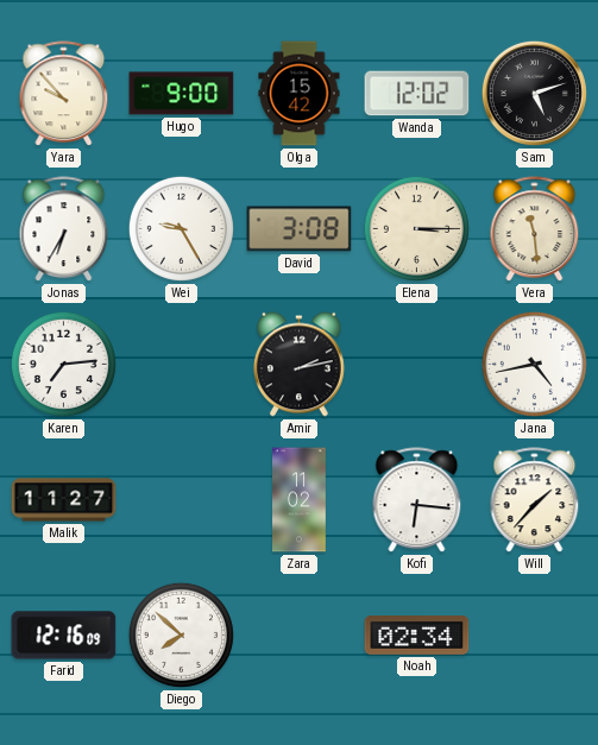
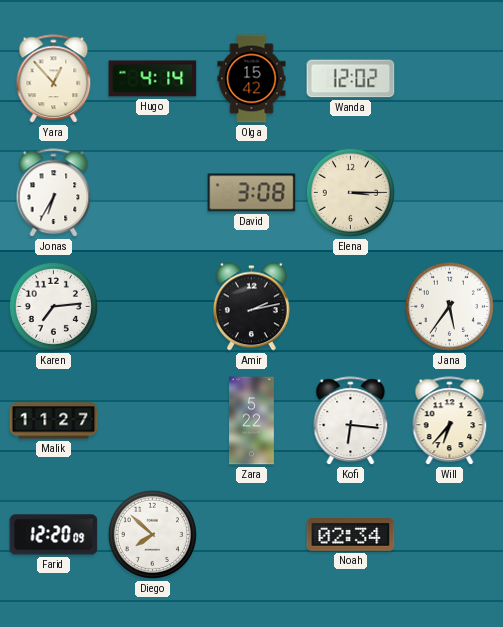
Yara: 9:53 -> 12:53 (54, 79)
Hugo: 9:00 -> 4:14 (153, 79)
Sam: 5:12 -> none (534, 93)
Wei: 9:25 -> none (181, 228)
Vera: 11:29 -> none (535, 229)
Jana: 4:43 -> 5:36 (449, 306)
Zara: 11:02 -> 5:22 (252, 421)
Will: 1:37 -> 6:37 (450, 421)
Farid: 12:16 -> 12:20 (54, 535)
